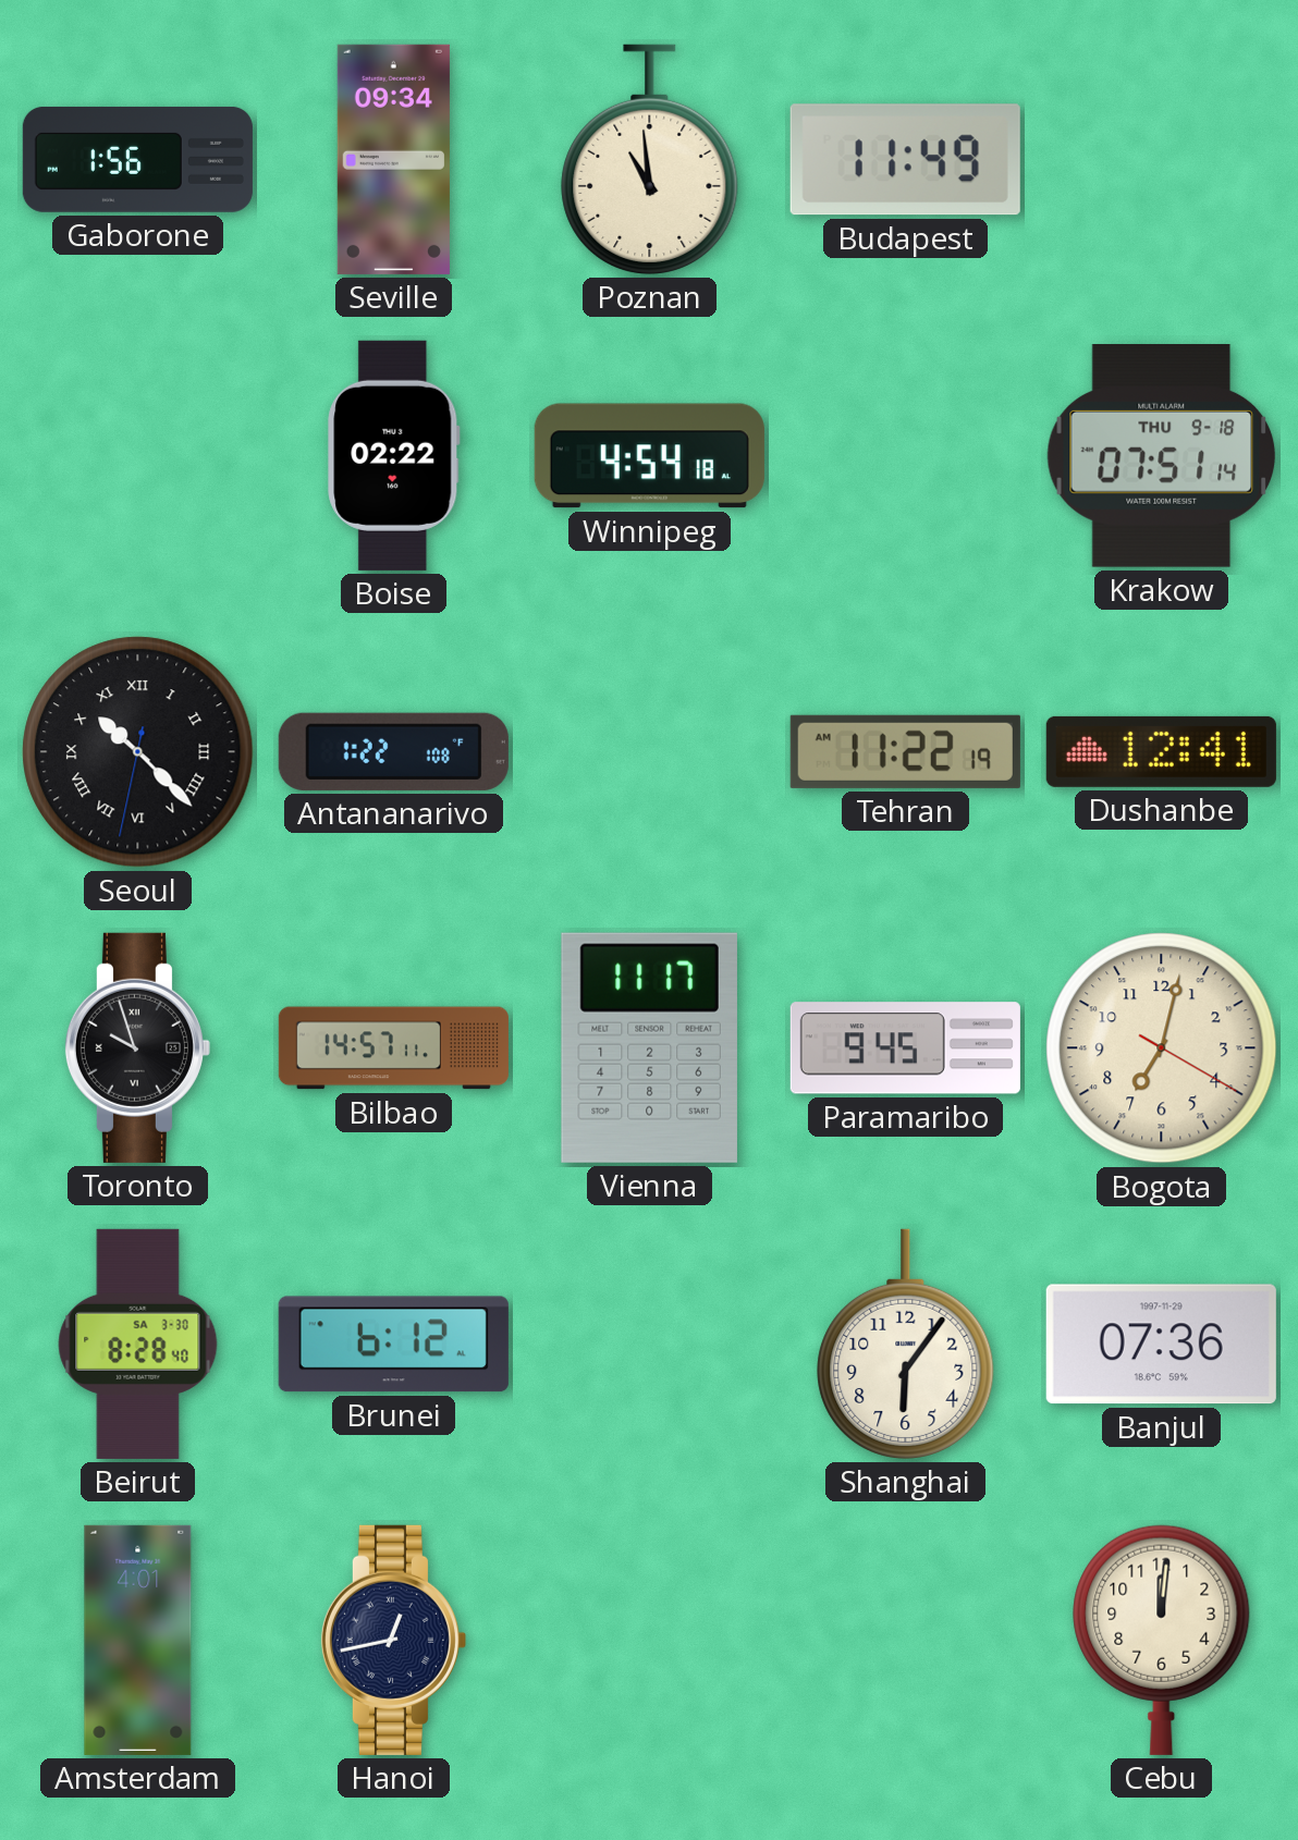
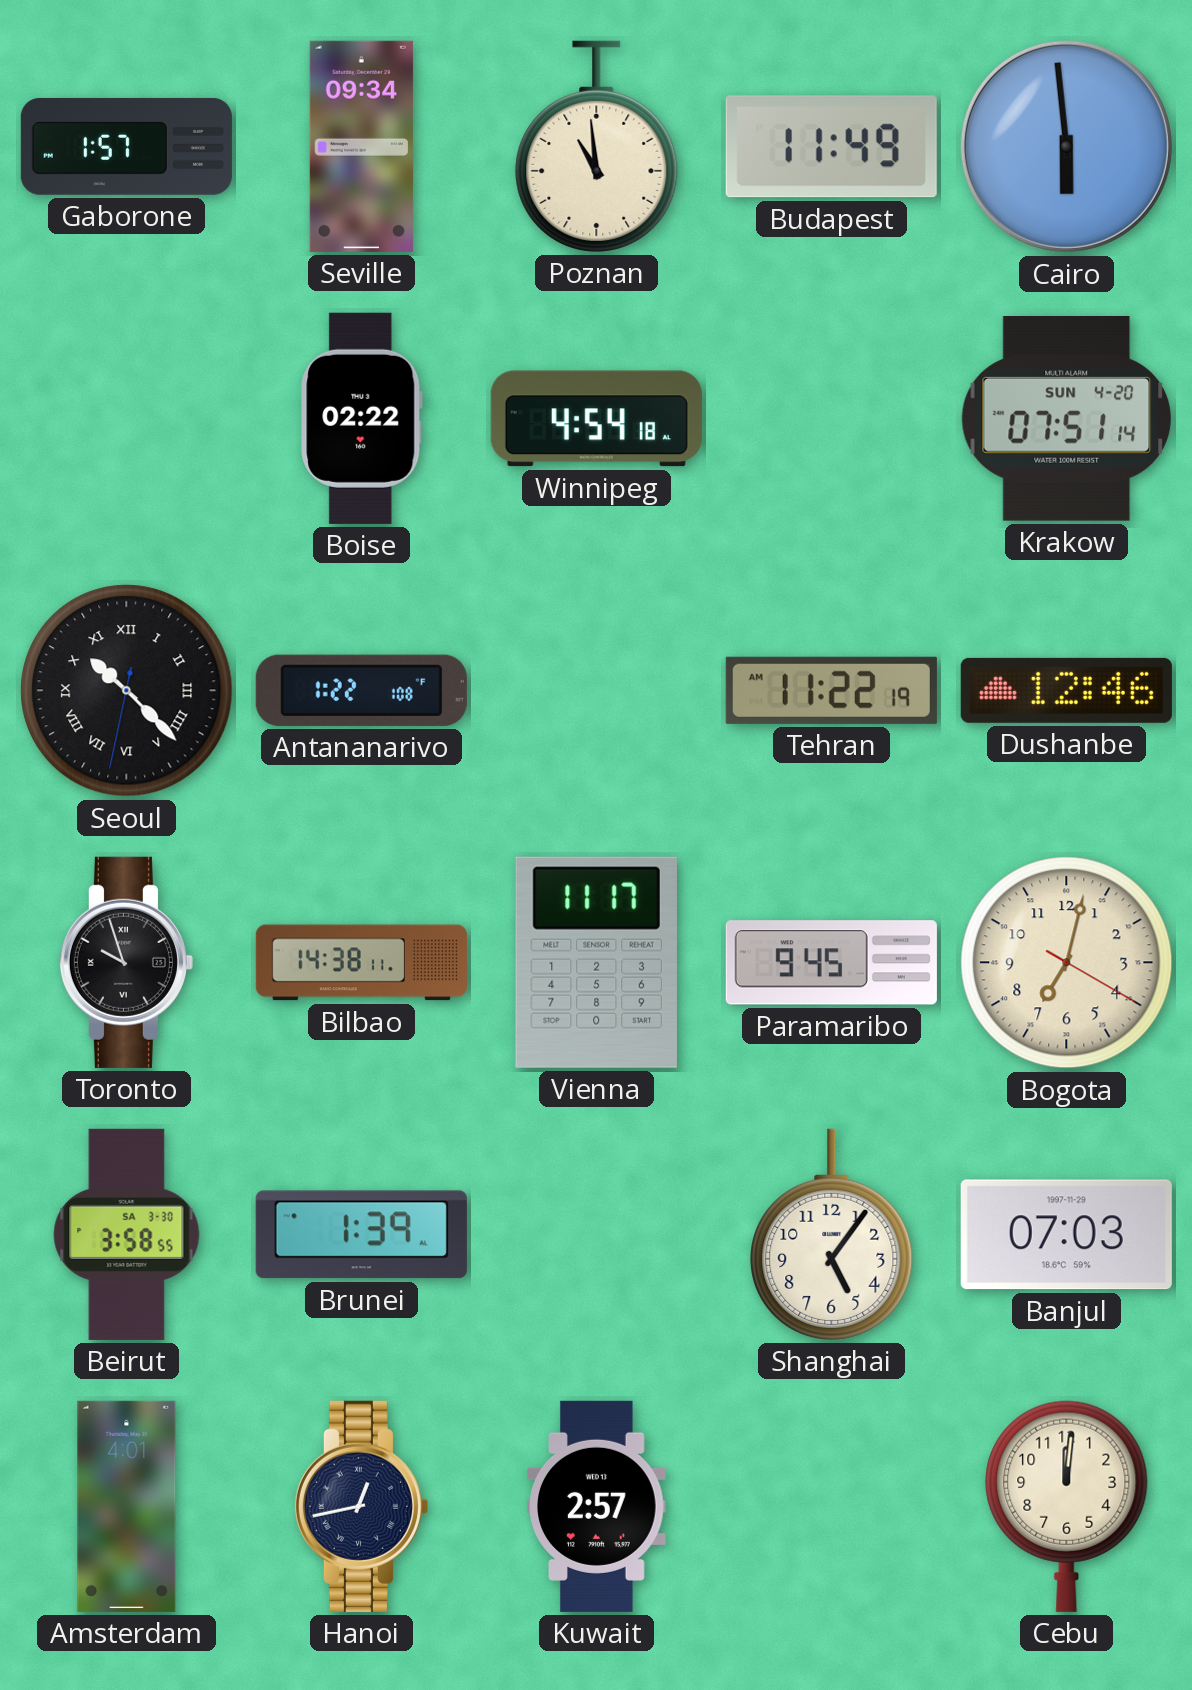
Gaborone: 1:56 -> 1:57 (126, 146)
Cairo: none -> 5:59 (1066, 146)
Krakow date: THU 9-18 -> SUN 4-20 (1067, 419)
Dushanbe: 12:41 -> 12:46 (1066, 690)
Bilbao: 14:57 -> 14:38 (361, 963)
Beirut: 8:28 -> 3:58 (127, 1234)
Brunei: 6:12 -> 1:39 (361, 1235)
Shanghai: 6:06 -> 5:06 (832, 1234)
Banjul: 07:36 -> 07:03 (1066, 1235)
Kuwait: none -> 2:57 (597, 1506)
